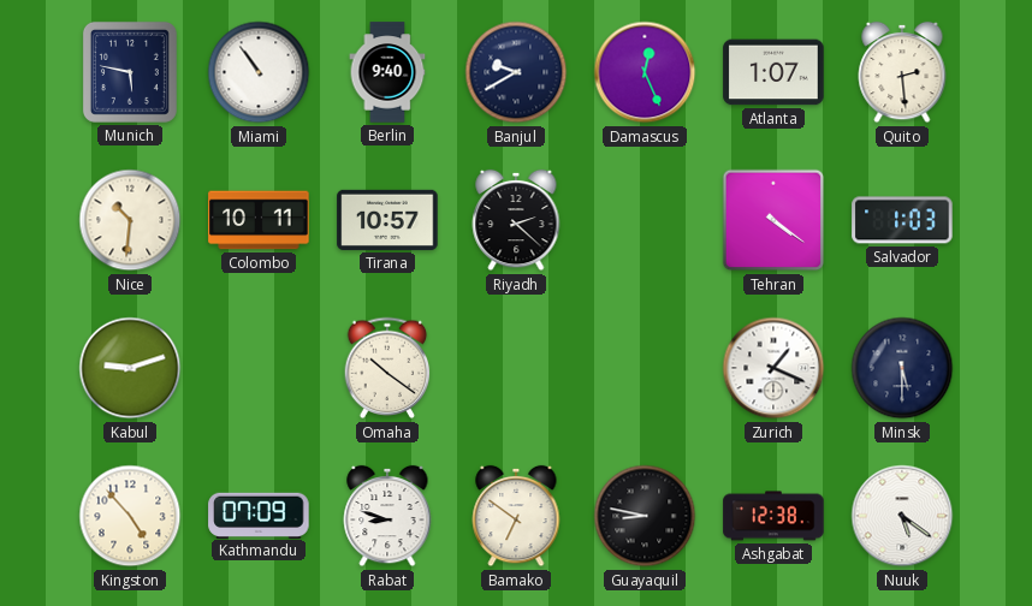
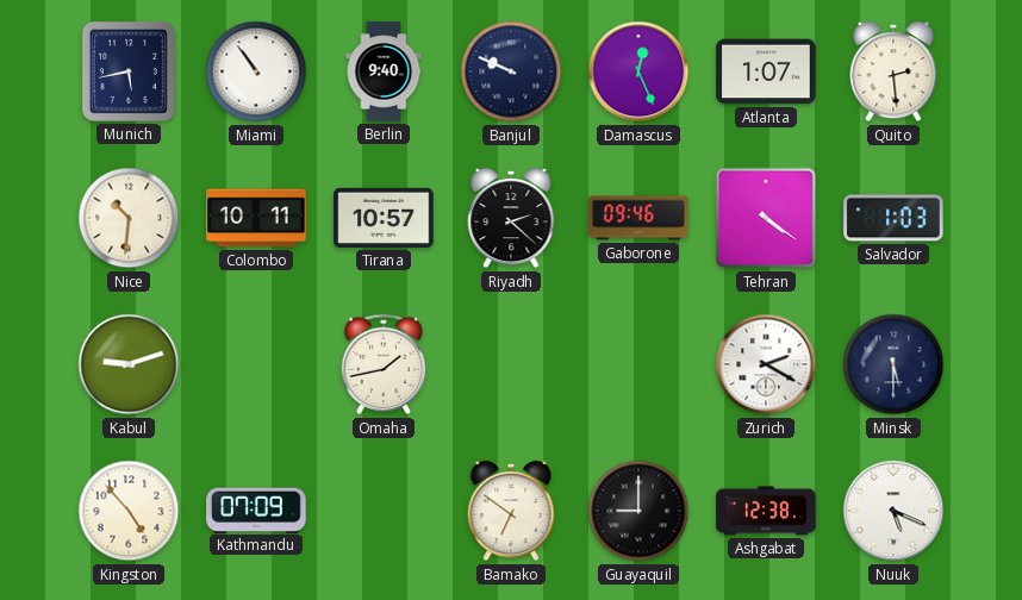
Munich: 5:47 -> 5:43 (129, 71)
Banjul: 9:40 -> 9:49 (511, 71)
Gaborone: none -> 09:46 (638, 218)
Omaha: 10:21 -> 1:43 (384, 364)
Zurich: 1:19 -> 2:20 (766, 364)
Rabat: 8:48 -> none (387, 516)
Guayaquil: 8:47 -> 9:00 (638, 511)
Nuuk: 5:21 -> 5:19 (893, 511)
